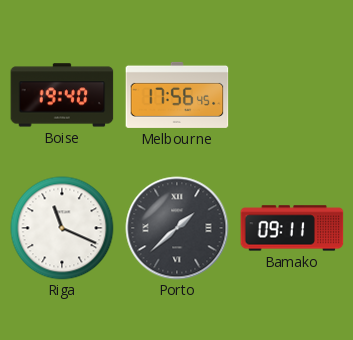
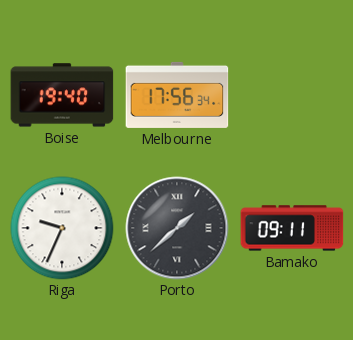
Melbourne: 17:56:45 -> 17:56:34 (177, 95)
Riga: 11:19 -> 9:34 (62, 228)
